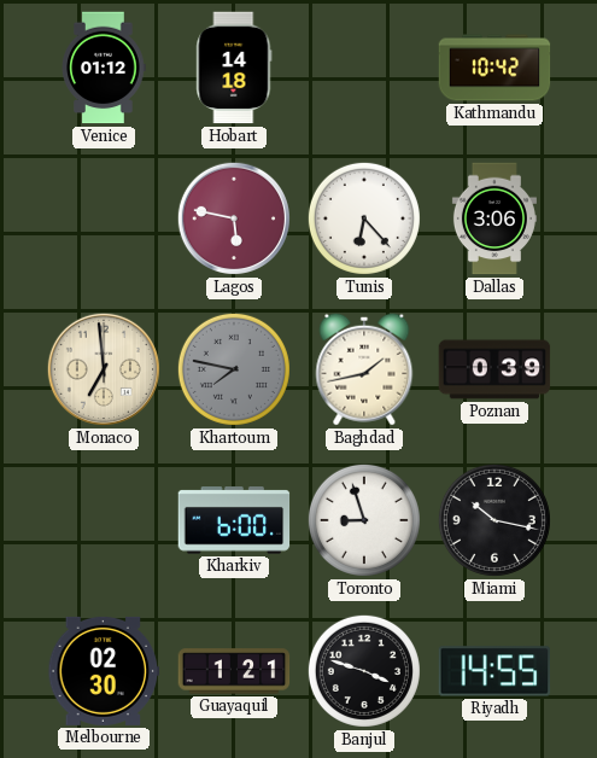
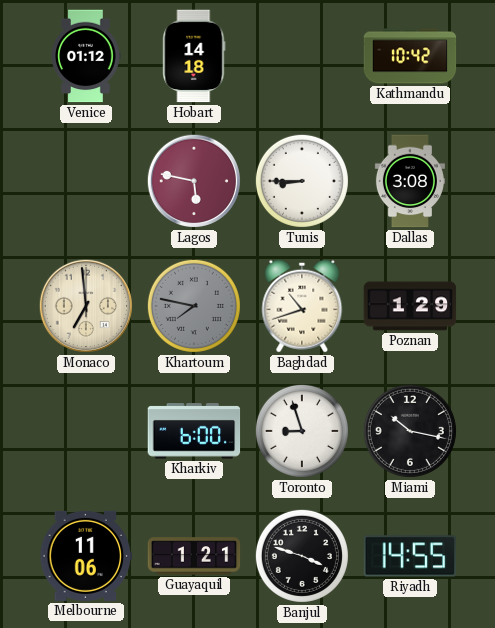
Tunis: 6:23 -> 8:45 (302, 181)
Dallas: 3:06 -> 3:08 (410, 181)
Baghdad: 1:43 -> 10:42 (302, 306)
Poznan: 0:39 -> 1:29 (410, 306)
Melbourne: 02:30 -> 11:06 (86, 556)
